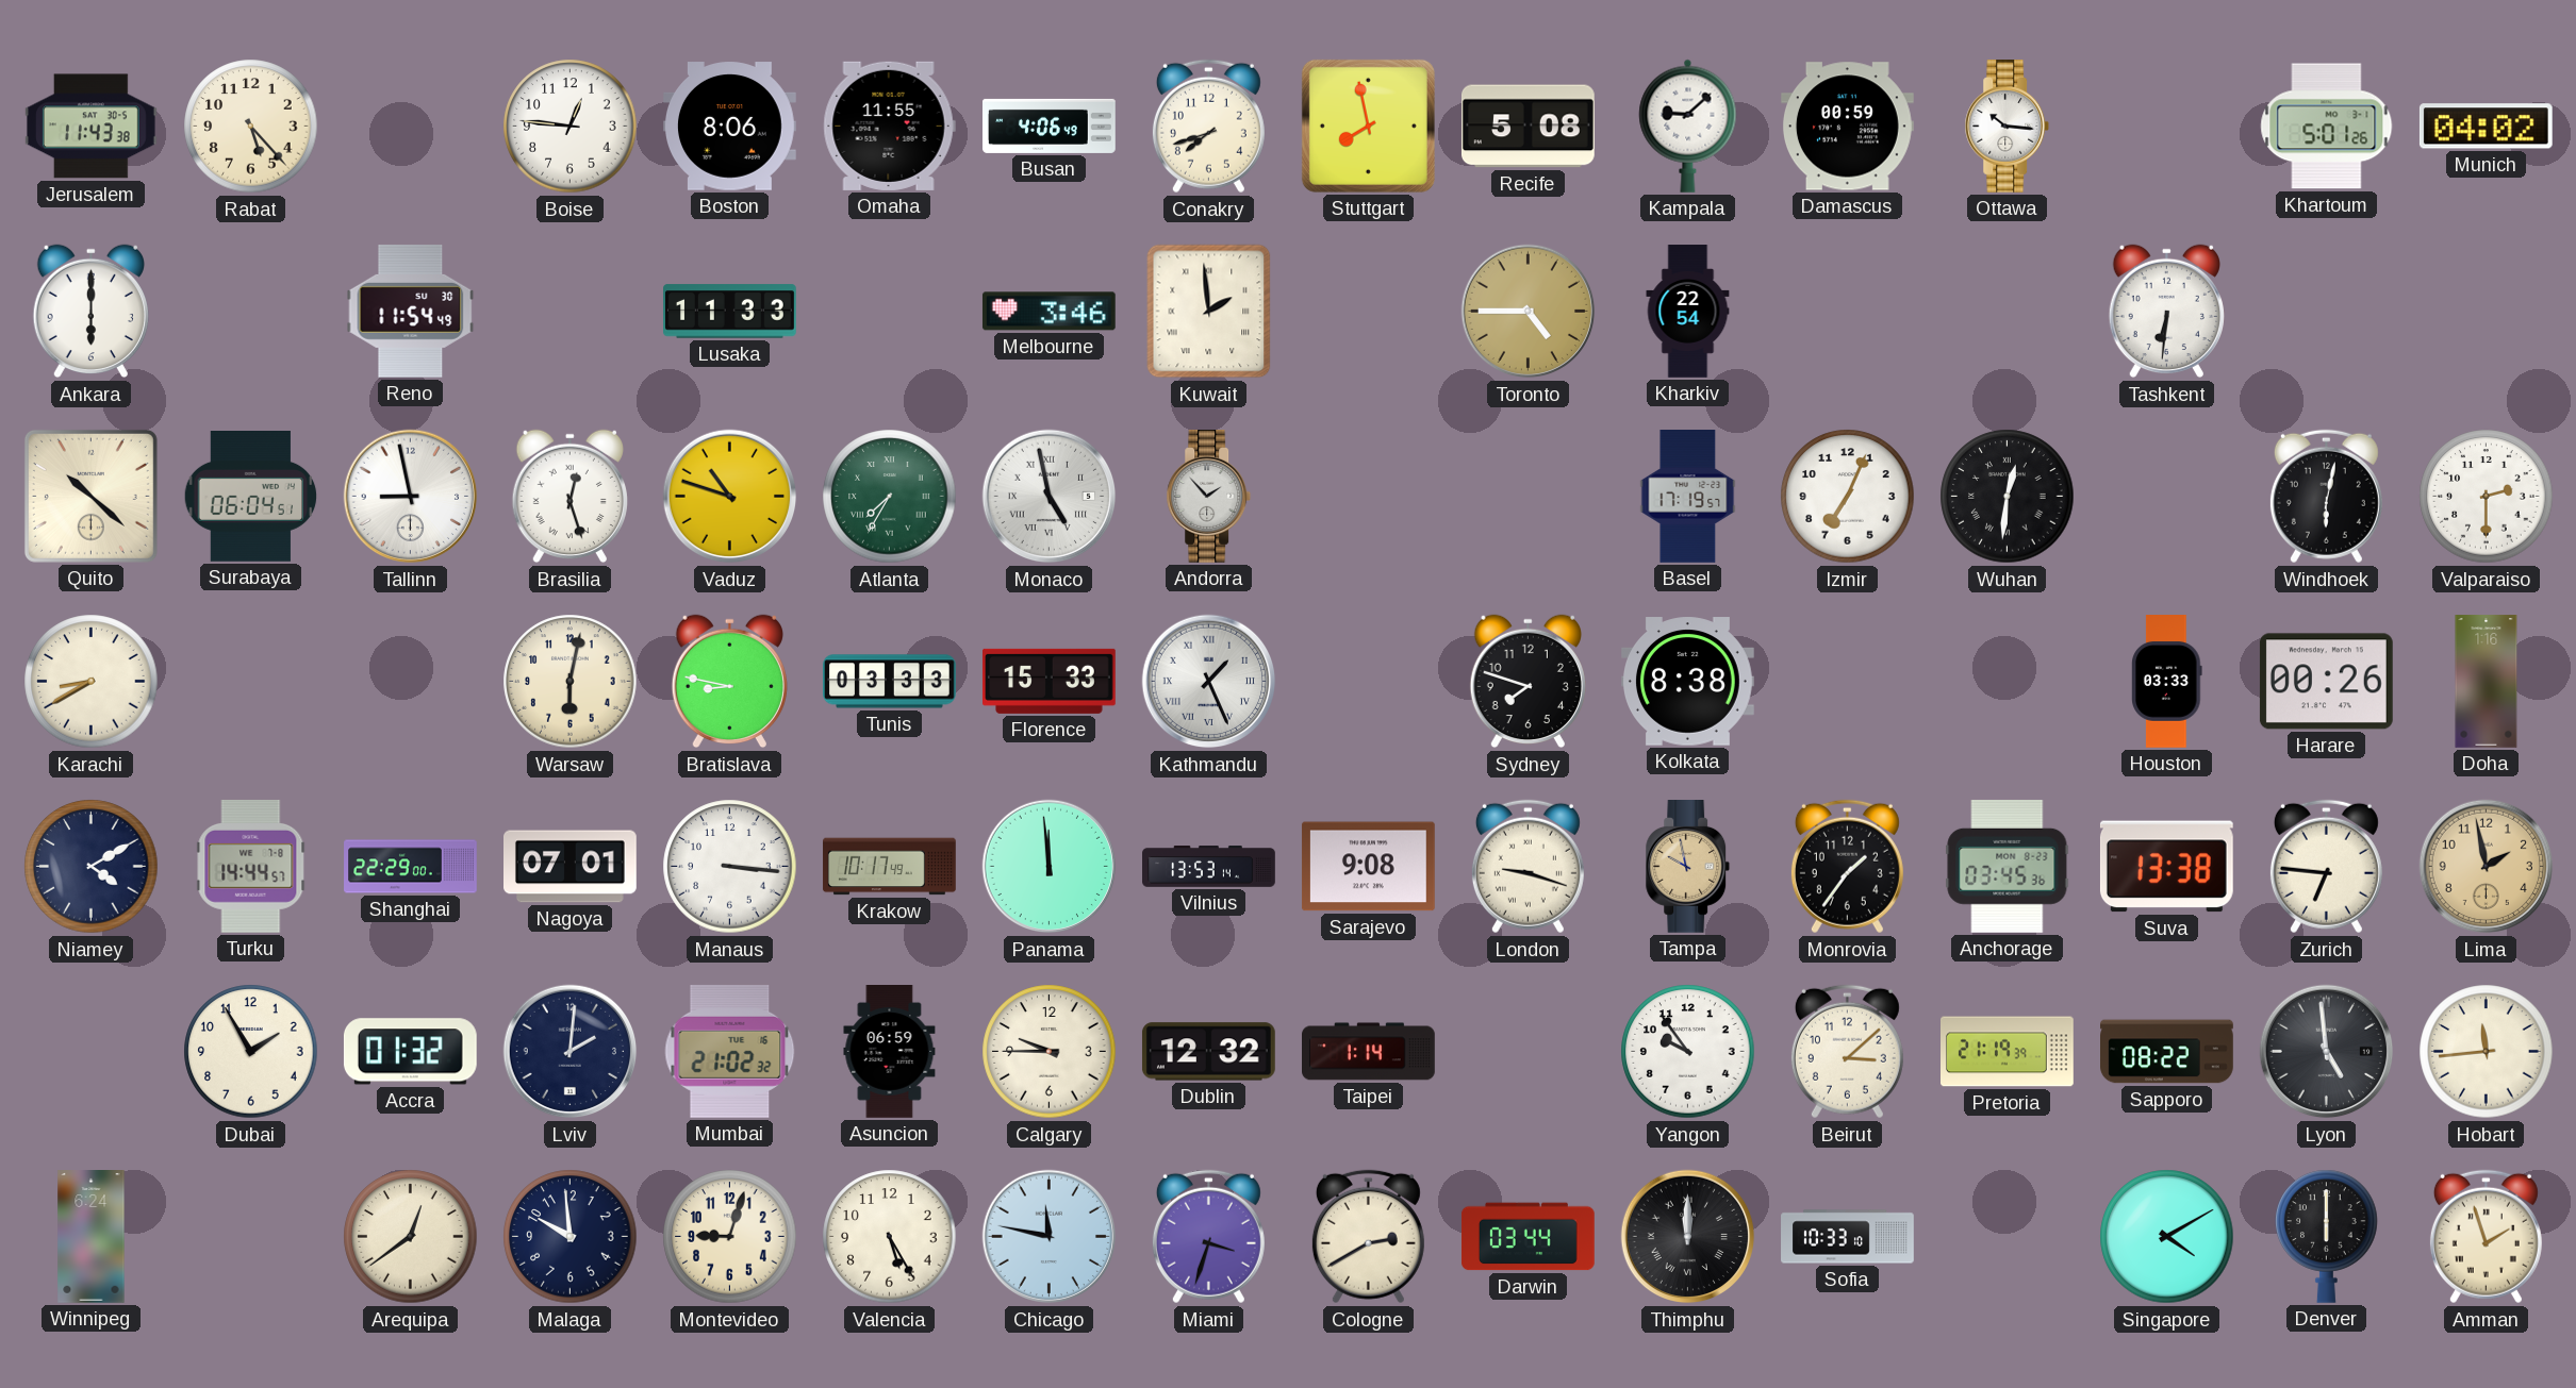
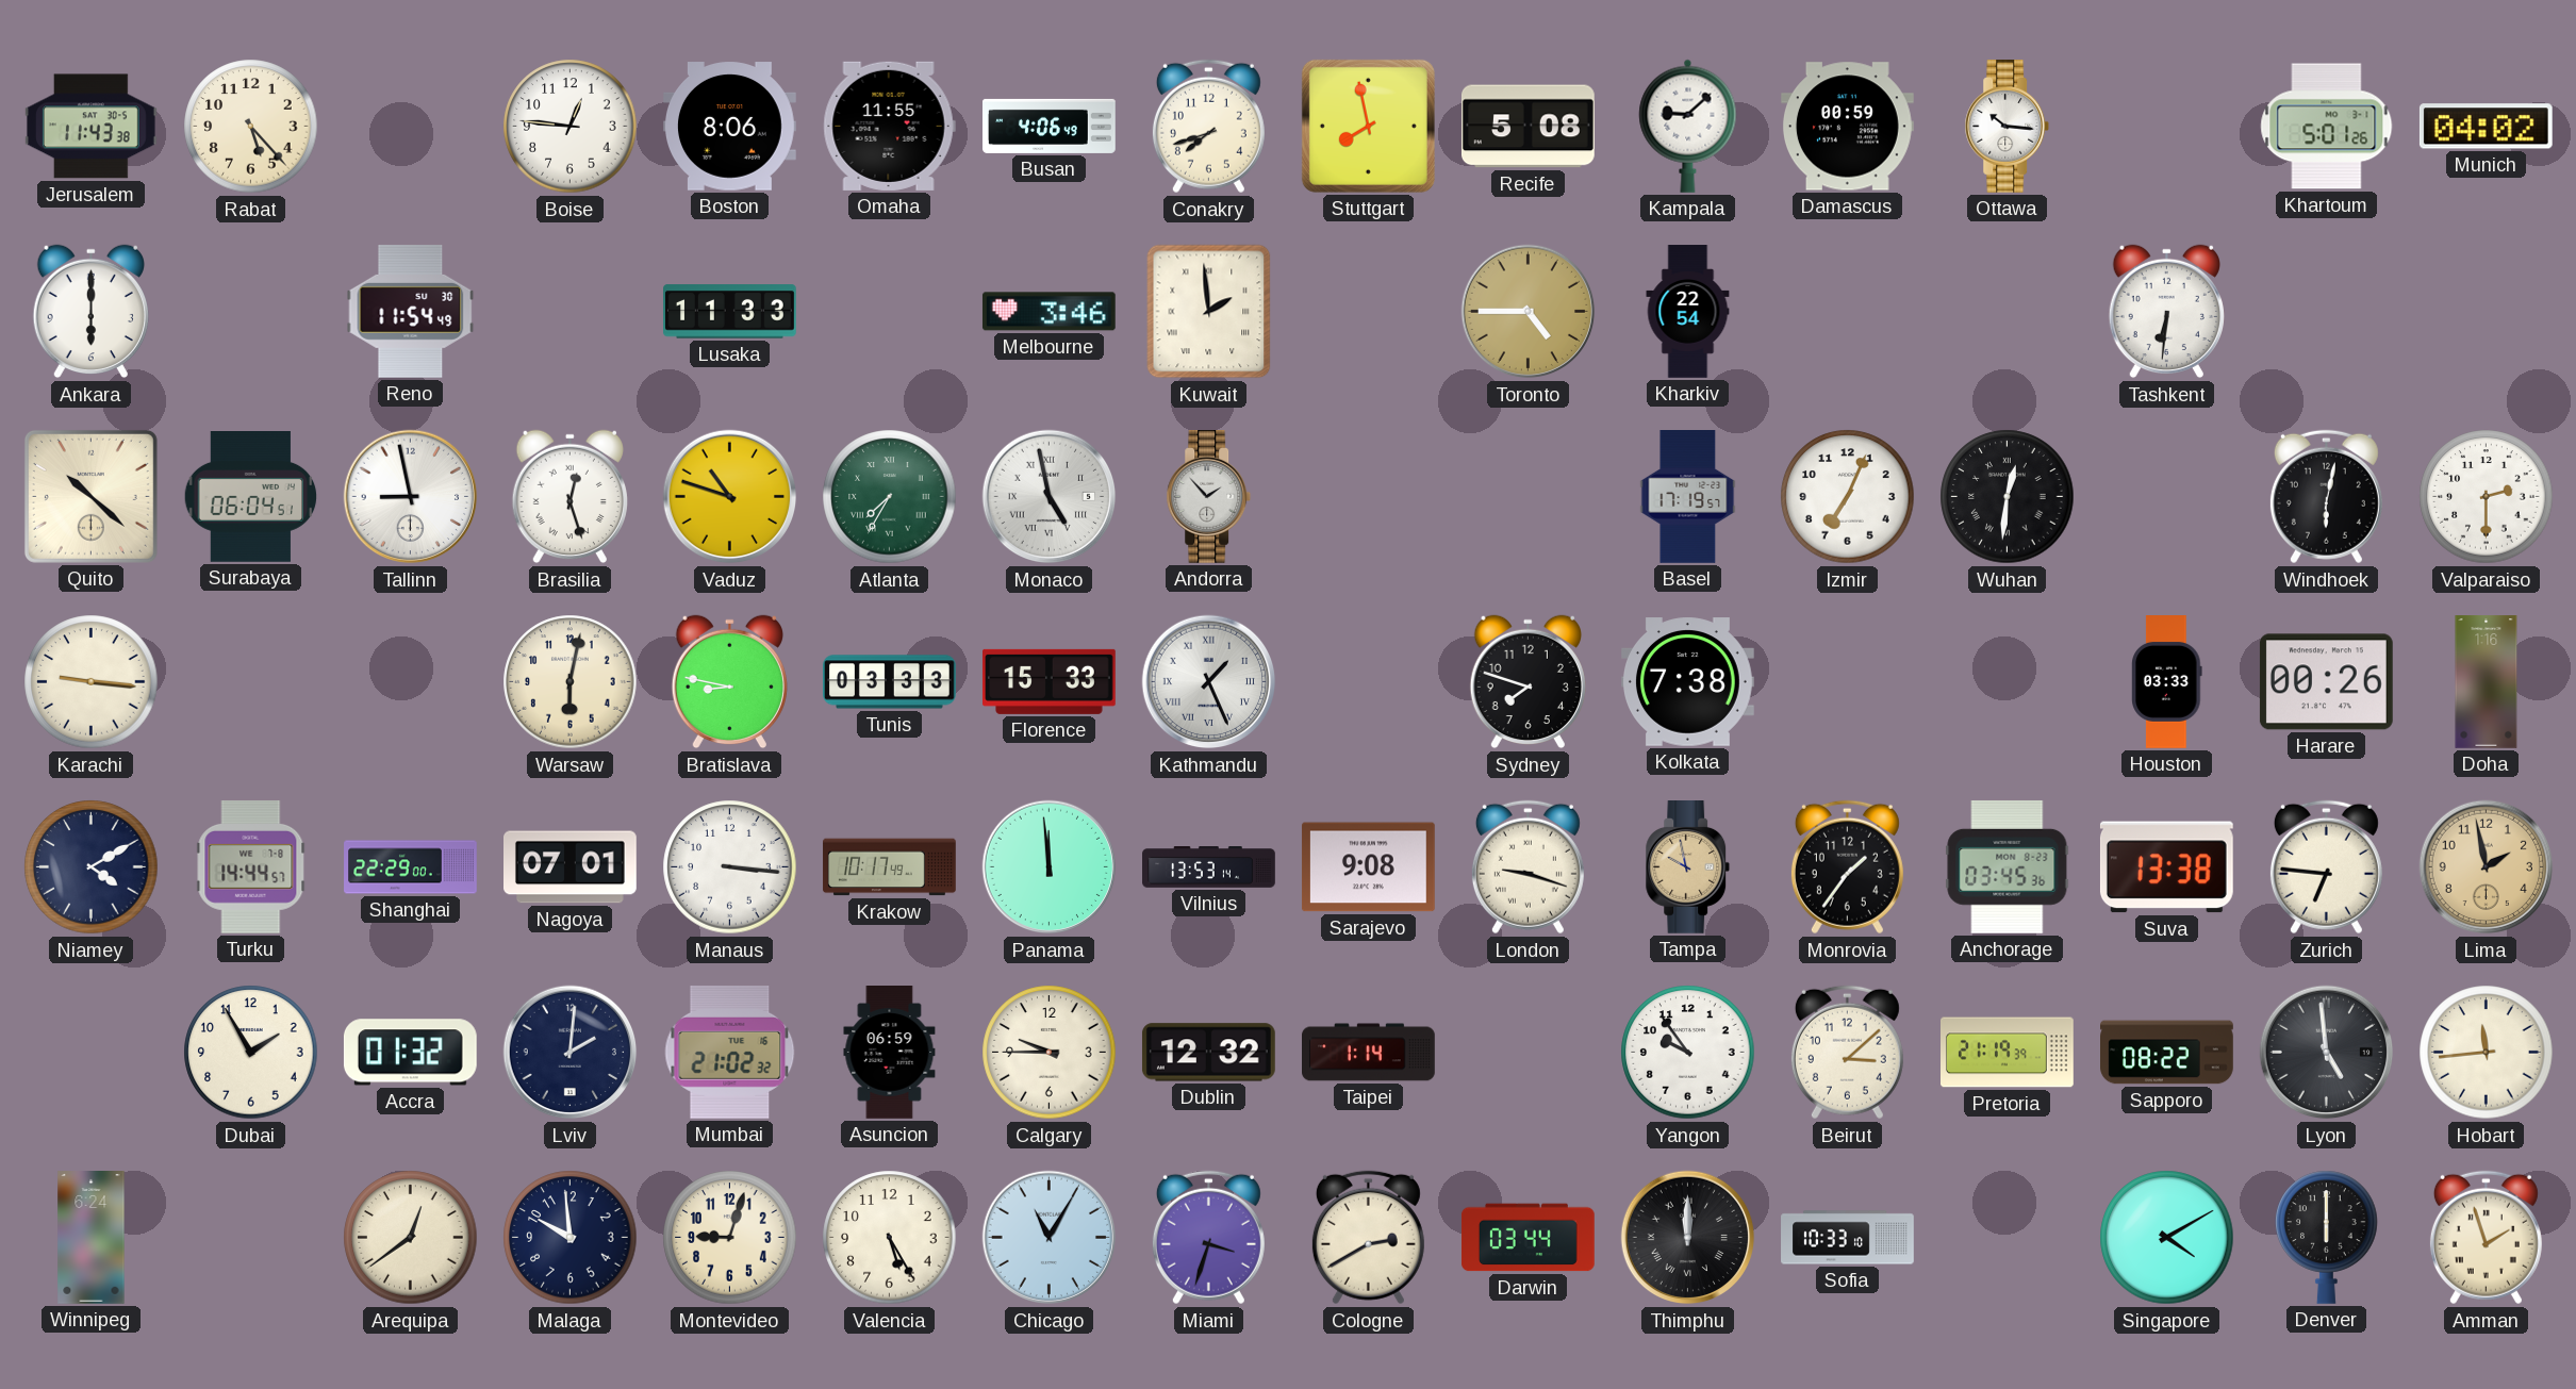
Karachi: 8:40 -> 9:16 (92, 682)
Kolkata: 8:38 -> 7:38 (1688, 682)
Chicago: 11:47 -> 11:05 (1050, 1238)
